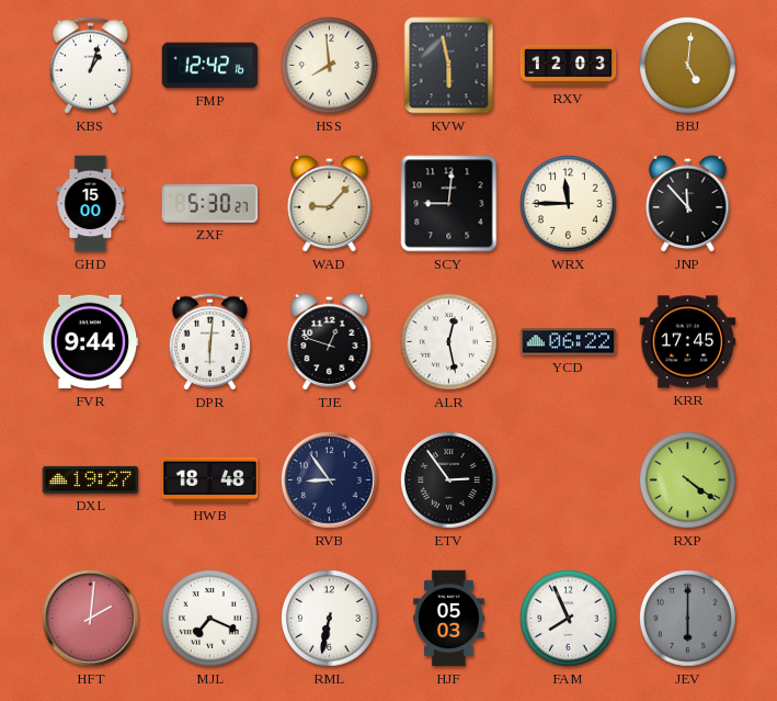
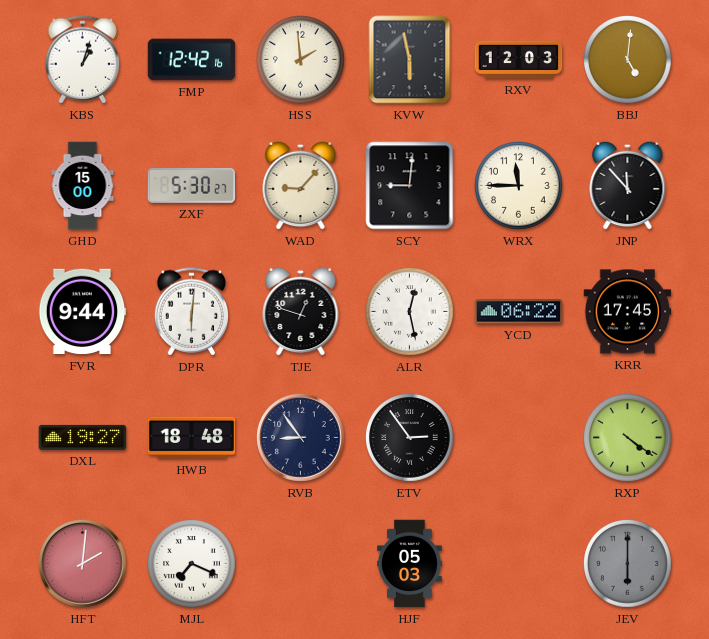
HSS: 7:59 -> 1:59 (301, 60)
RML: 6:32 -> none (330, 619)
FAM: 7:56 -> none (569, 619)
